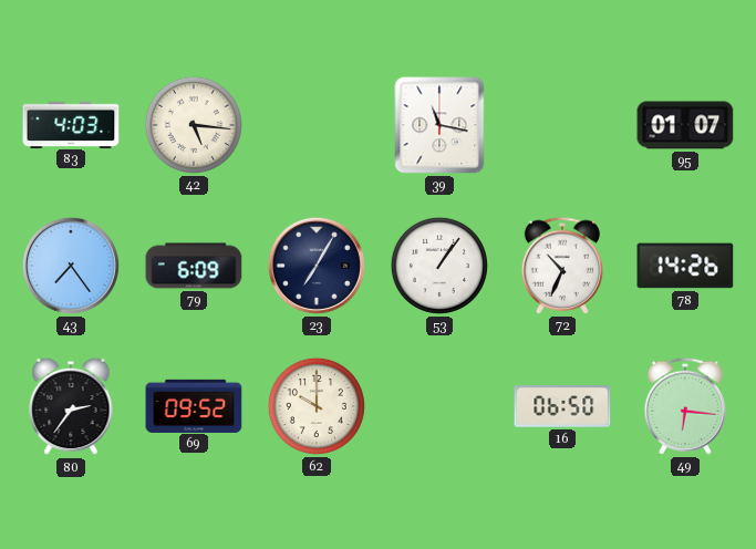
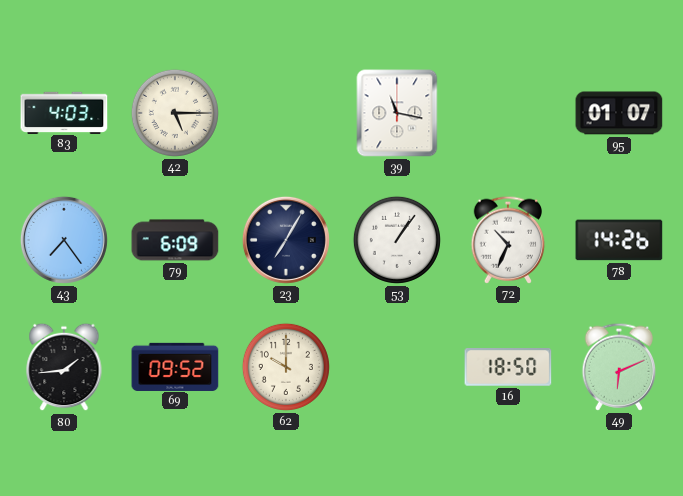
42: 5:16 -> 5:15 (175, 113)
80: 2:36 -> 1:44 (64, 367)
16: 06:50 -> 18:50 (508, 367)
49: 6:16 -> 6:11 (619, 367)
